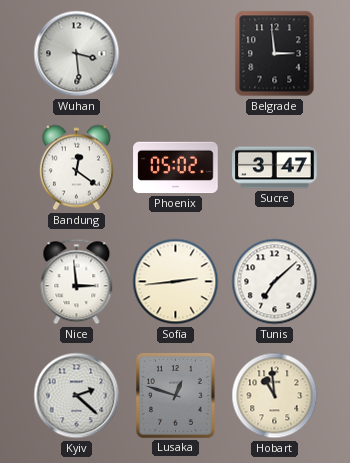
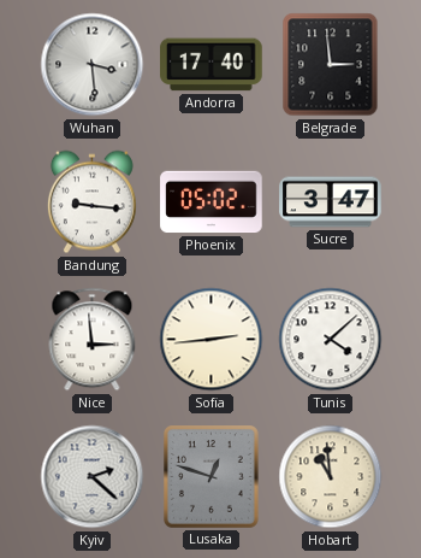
Andorra: none -> 17:40 (212, 65)
Bandung: 12:21 -> 9:16 (91, 202)
Tunis: 7:08 -> 4:08 (331, 340)
